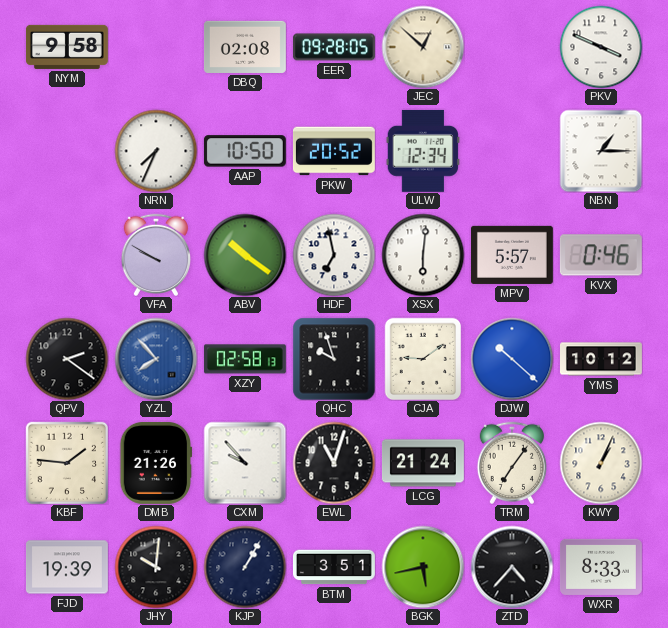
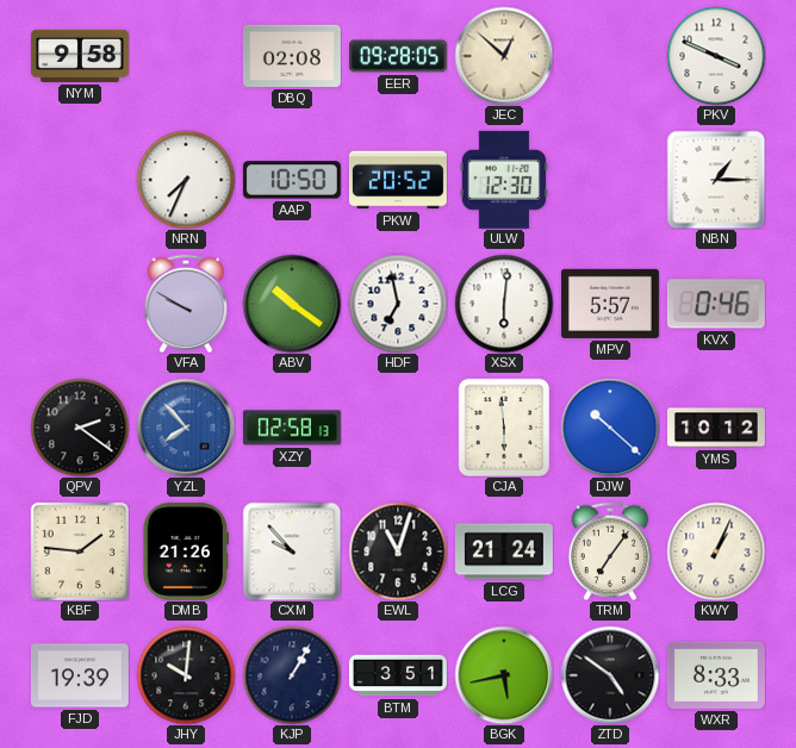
ULW: 12:34 -> 12:30 (503, 180)
QHC: 9:57 -> none (334, 359)
CJA: 9:09 -> 5:59 (504, 428)
ZTD: 4:37 -> 4:51 (610, 675)
